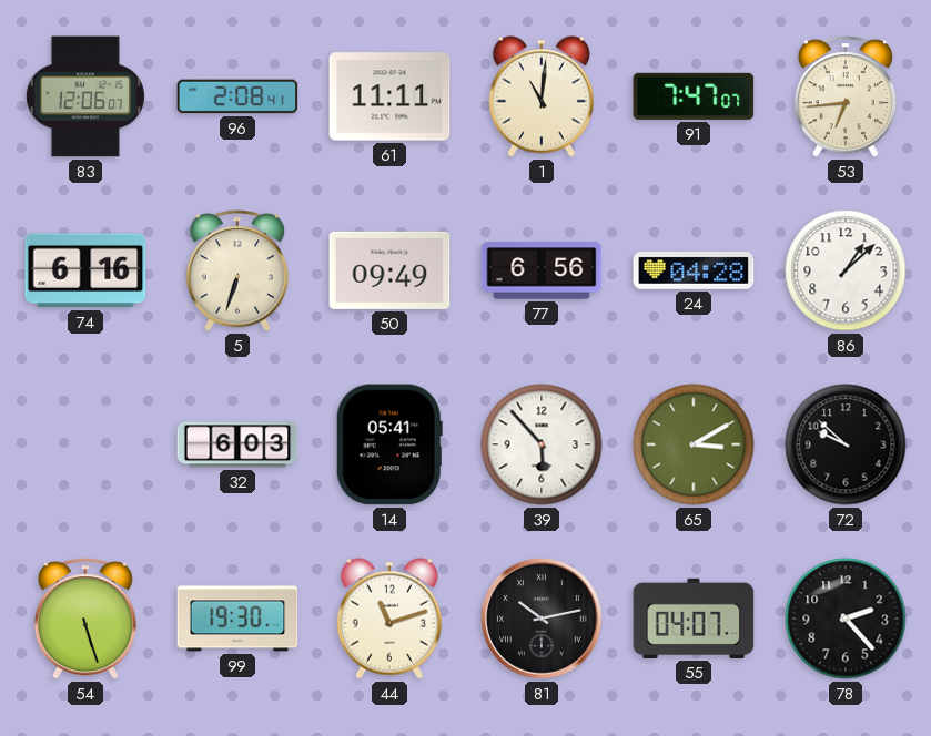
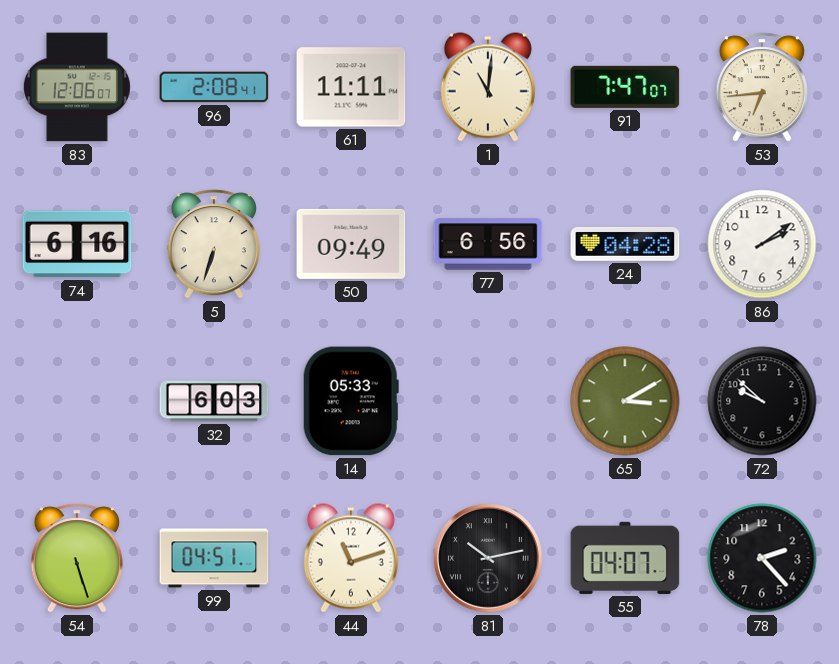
86: 1:08 -> 2:09 (762, 244)
14: 05:41 -> 05:33 (351, 401)
39: 5:53 -> none (542, 444)
99: 19:30 -> 04:51 (214, 558)
